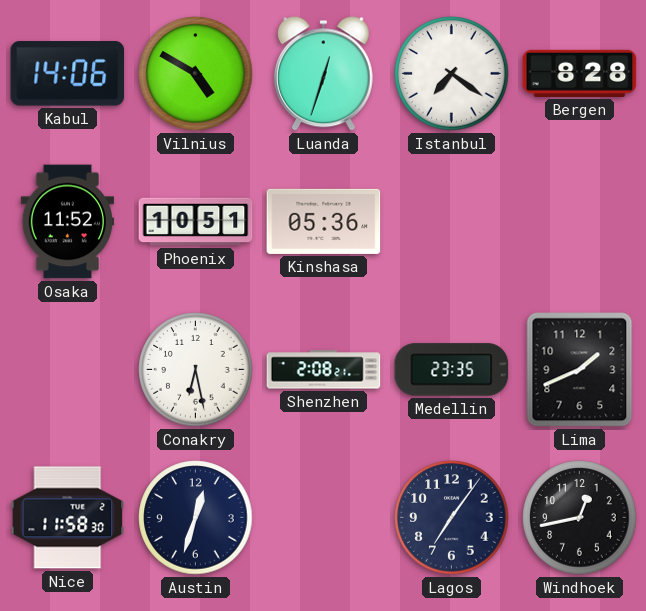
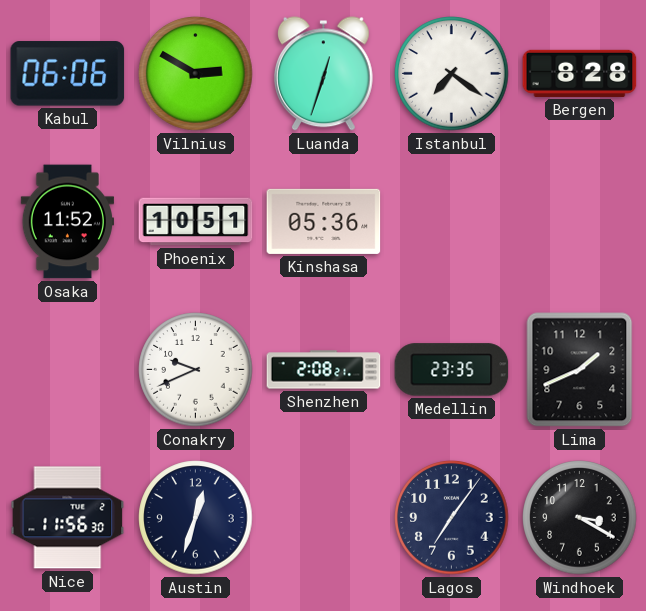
Kabul: 14:06 -> 06:06 (68, 74)
Vilnius: 4:50 -> 2:50 (196, 74)
Conakry: 6:28 -> 9:41 (196, 370)
Nice: 11:58 -> 11:56 (68, 518)
Windhoek: 12:43 -> 3:20 (580, 518)
